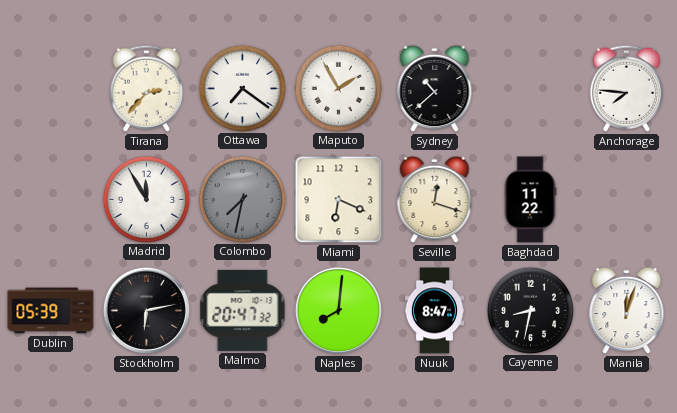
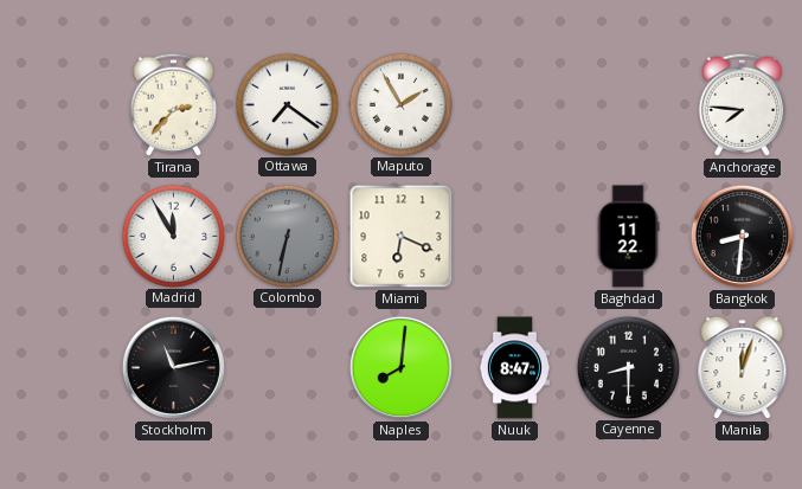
Sydney: 10:38 -> none (435, 89)
Colombo: 7:32 -> 6:32 (287, 236)
Seville: 12:18 -> none (435, 200)
Bangkok: none -> 8:31 (742, 236)
Dublin: 05:39 -> none (51, 311)
Stockholm: 6:13 -> 11:13 (173, 367)
Malmo: 20:47 -> none (243, 310)
Cayenne: 8:32 -> 8:30 (628, 367)
